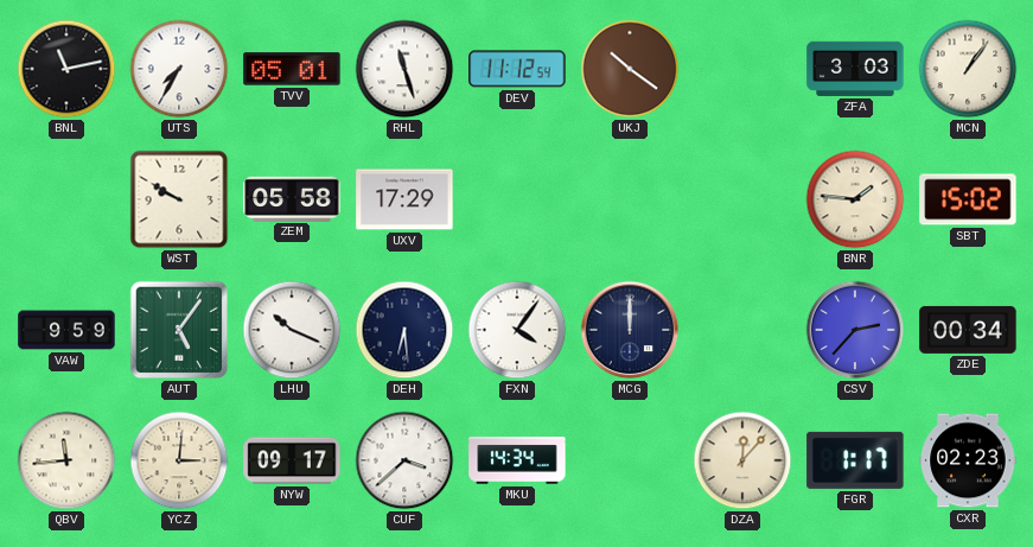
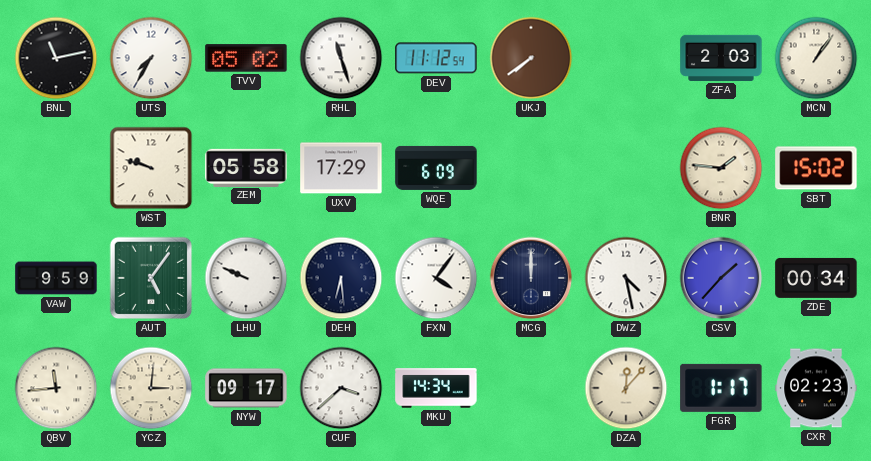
TVV: 05:01 -> 05:02 (246, 58)
UKJ: 10:21 -> 7:39 (531, 58)
ZFA: 3:03 -> 2:03 (721, 58)
WST: 9:50 -> 9:48 (151, 168)
WQE: none -> 6:09 (436, 168)
LHU: 10:19 -> 9:49 (246, 278)
DWZ: none -> 4:28 (626, 278)
CSV: 2:37 -> 1:37 (721, 278)
